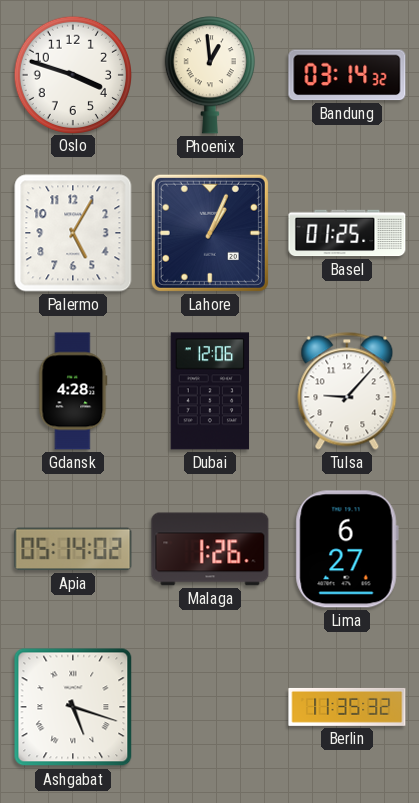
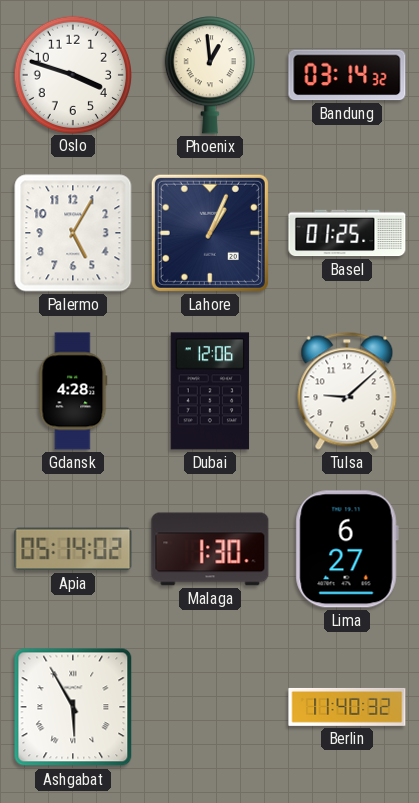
Tulsa: 9:07 -> 9:08 (347, 391)
Malaga: 1:26 -> 1:30 (210, 549)
Ashgabat: 5:18 -> 5:55 (73, 707)
Berlin: 11:35 -> 11:40 (347, 707)
